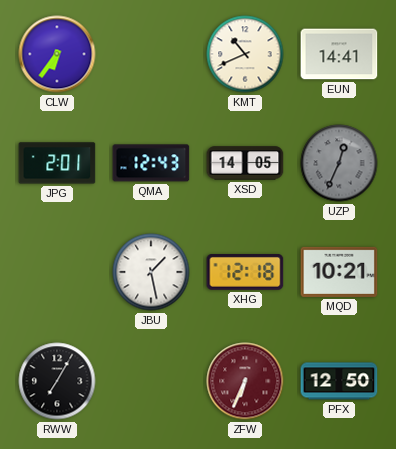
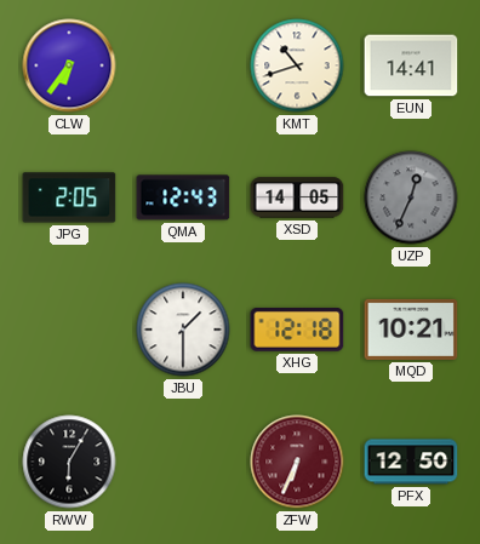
KMT: 10:41 -> 10:42 (297, 65)
JPG: 2:01 -> 2:05 (69, 197)
JBU: 1:28 -> 1:30 (183, 330)
RWW: 7:05 -> 6:05 (69, 462)
